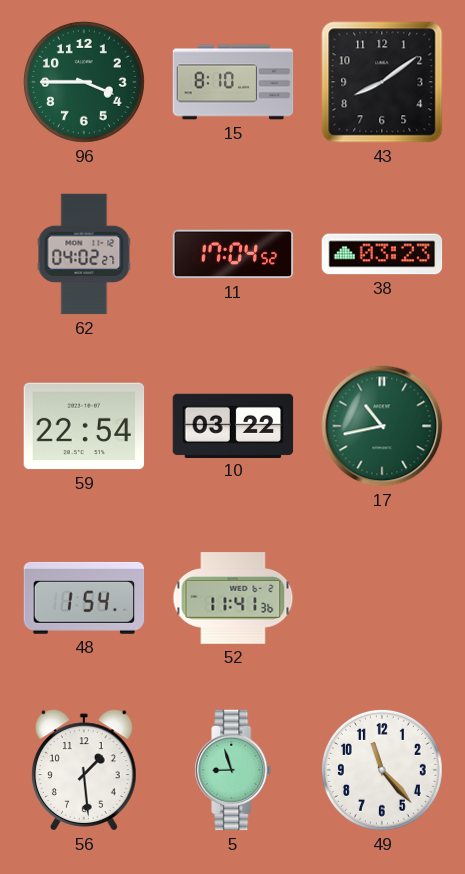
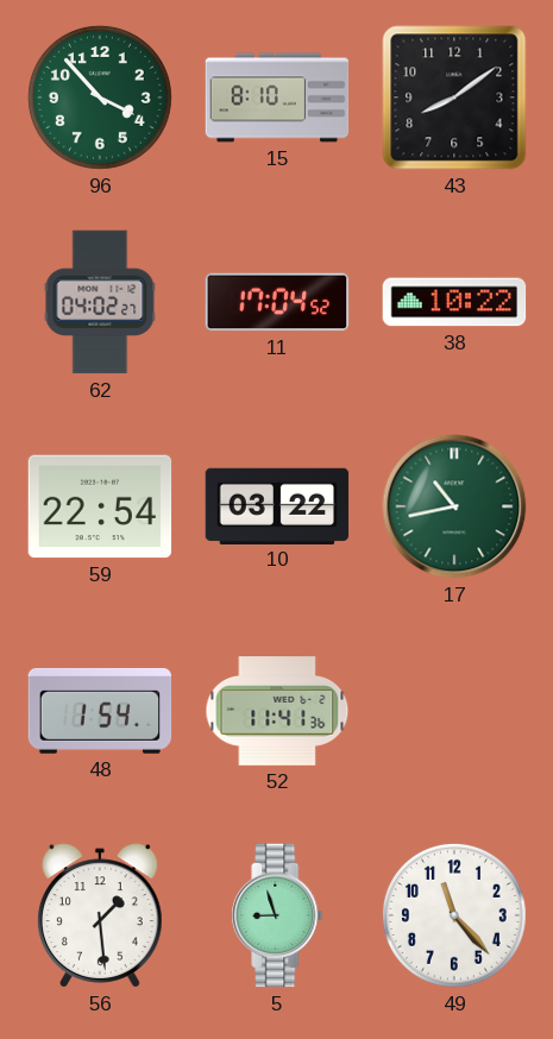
96: 3:45 -> 3:53 (100, 97)
38: 03:23 -> 10:22 (454, 302)
